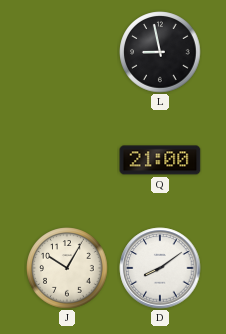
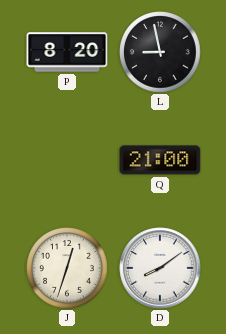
P: none -> 8:20 (67, 52)
J: 10:05 -> 12:33 (67, 268)
